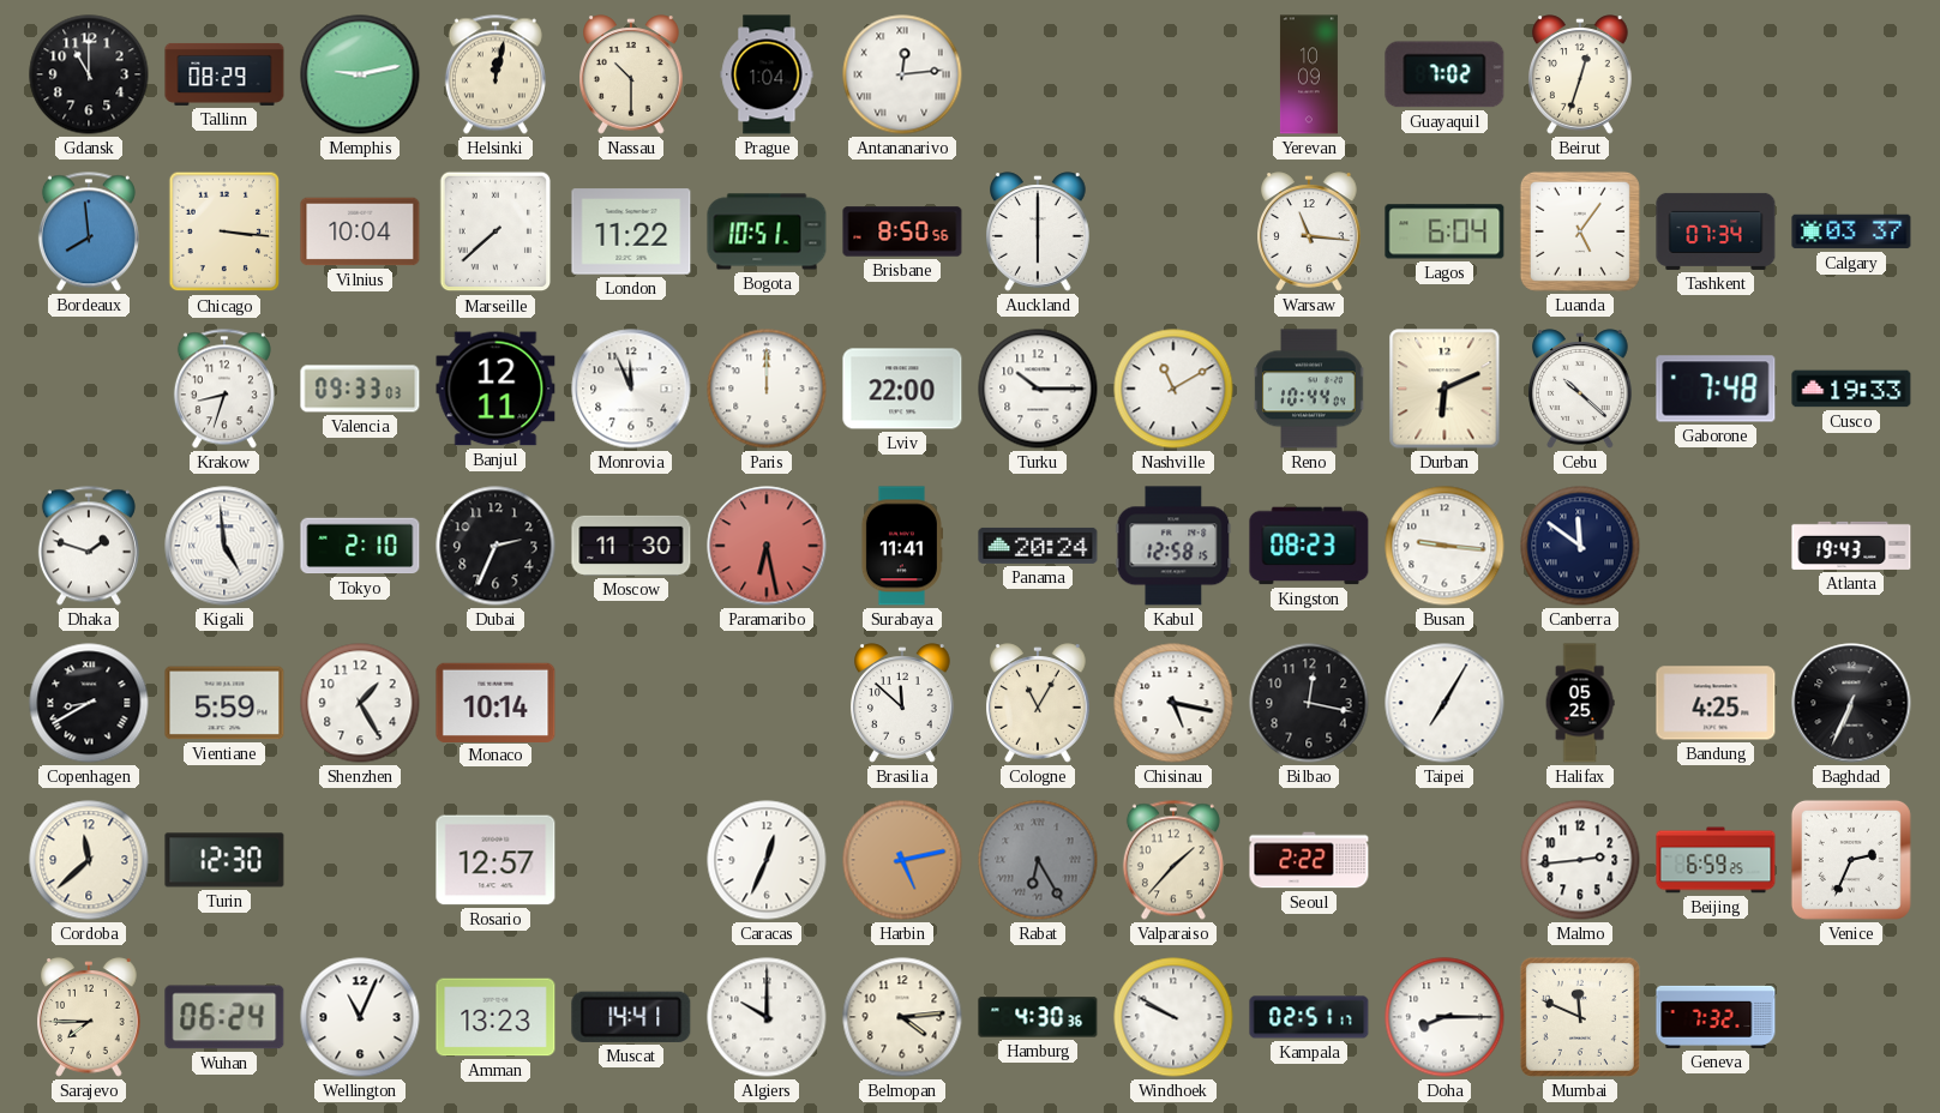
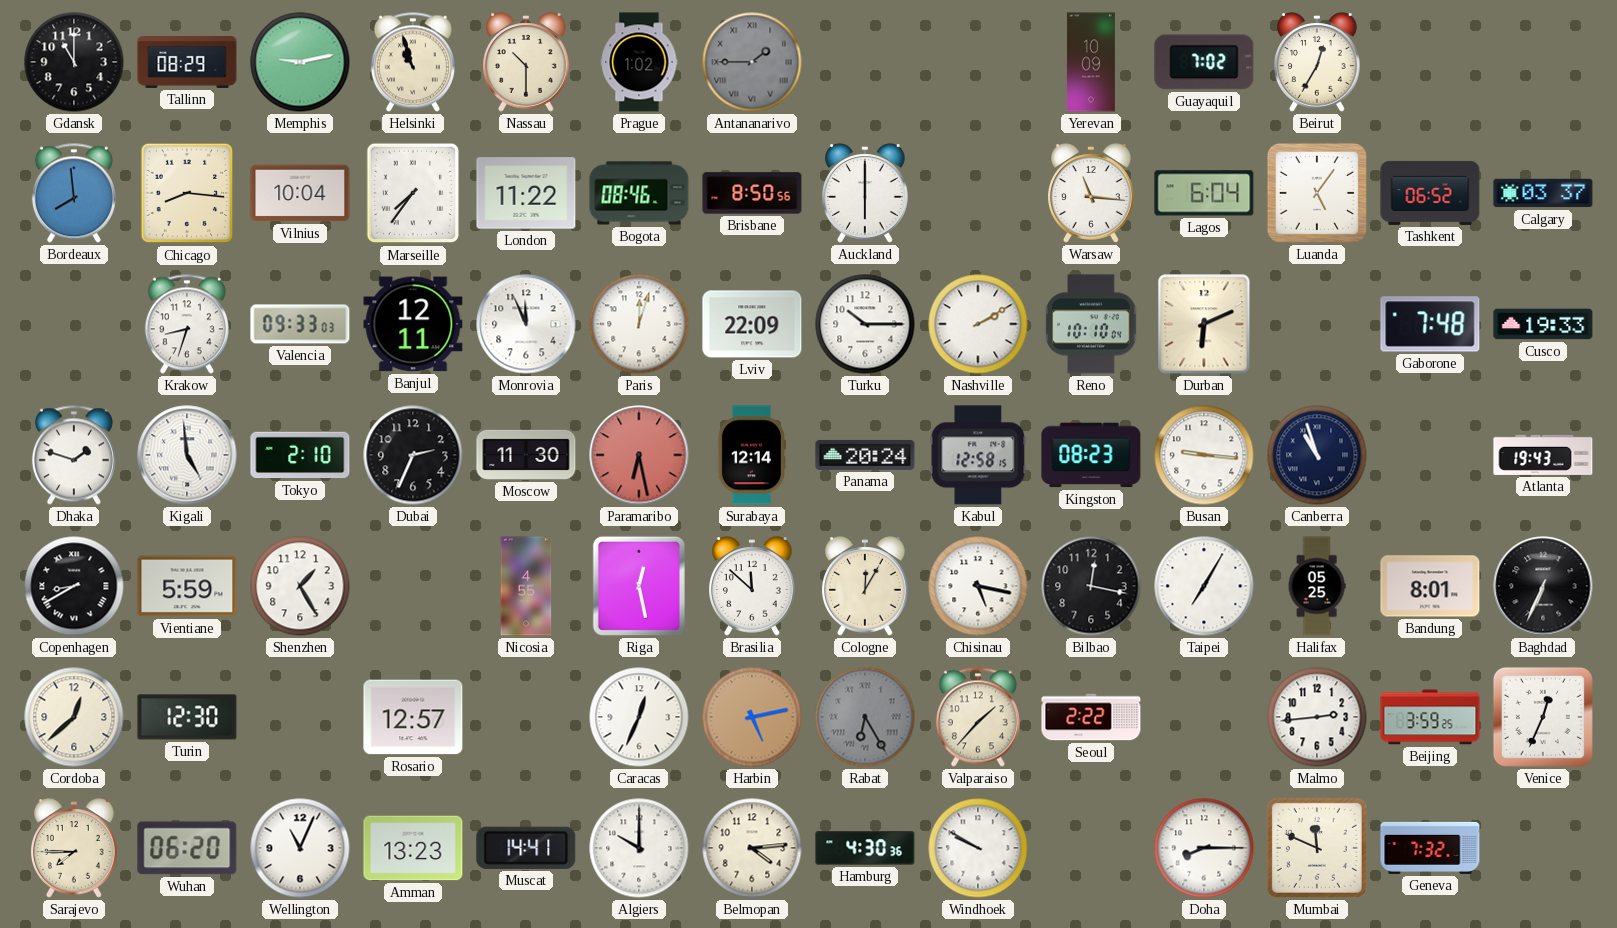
Helsinki: 12:02 -> 10:57 (413, 62)
Prague: 1:04 -> 1:02 (639, 62)
Antananarivo: 12:14 -> 1:45 (752, 62)
Antananarivo dial: white -> grey (752, 62)
Beirut: 12:33 -> 12:35 (1318, 62)
Chicago: 3:16 -> 8:16 (187, 193)
Marseille: 7:38 -> 7:36 (413, 193)
Bogota: 10:51 -> 08:46 (639, 193)
Tashkent: 07:34 -> 06:52 (1430, 193)
Paris: 12:00 -> 12:03 (639, 324)
Lviv: 22:00 -> 22:09 (752, 324)
Nashville: 11:10 -> 2:10 (978, 324)
Reno: 10:44 -> 10:10 (1091, 324)
Cebu: 10:22 -> none (1581, 389)
Surabaya: 11:41 -> 12:14 (751, 455)
Canberra: 11:51 -> 10:57 (1317, 455)
Monaco: 10:14 -> none (495, 702)
Nicosia: none -> 4:55 (526, 586)
Riga: none -> 12:28 (639, 586)
Cologne: 11:05 -> 12:05 (866, 586)
Bandung: 4:25 -> 8:01 (1430, 586)
Cordoba: 11:38 -> 12:38 (74, 717)
Beijing: 6:59 -> 3:59 (1430, 717)
Venice: 2:34 -> 12:34 (1543, 717)
Wuhan: 06:24 -> 06:20 (187, 848)
Kampala: 02:51 -> none (1309, 1017)
